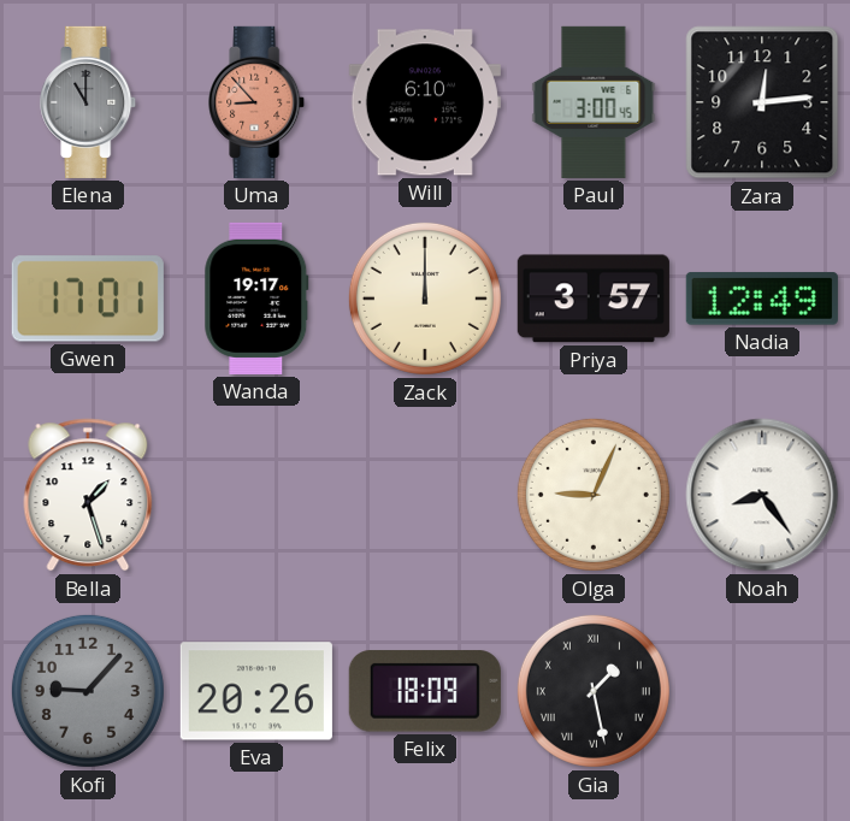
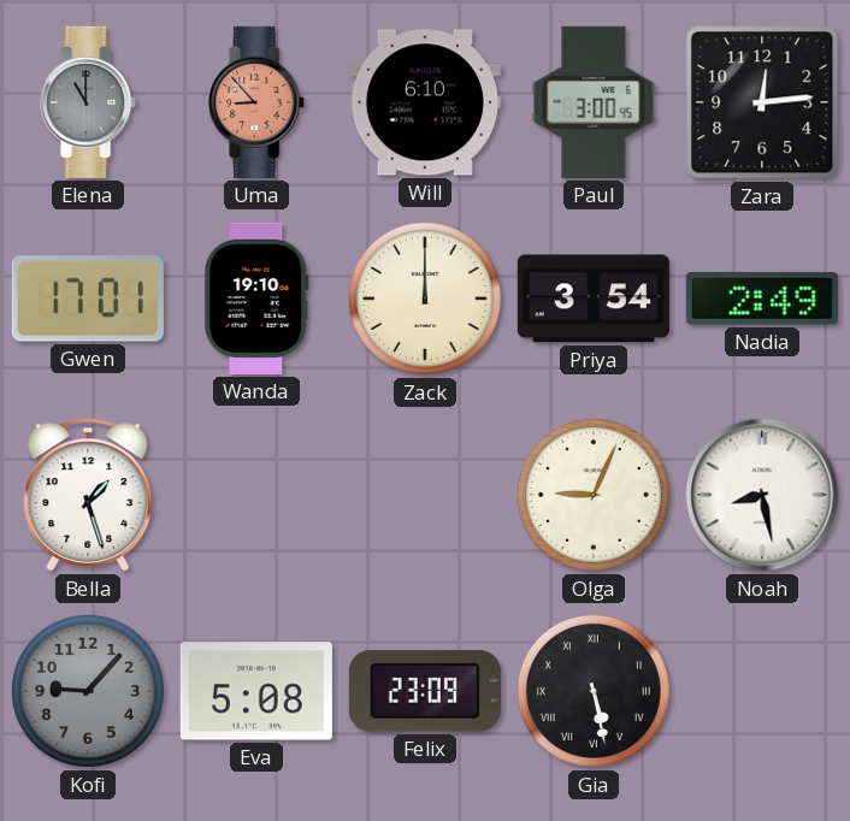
Wanda: 19:17 -> 19:10 (256, 299)
Priya: 3:57 -> 3:54 (594, 299)
Nadia: 12:49 -> 2:49 (762, 299)
Noah: 8:24 -> 8:28 (762, 495)
Eva: 20:26 -> 5:08 (256, 691)
Felix: 18:09 -> 23:09 (425, 691)
Gia: 1:28 -> 5:28 (594, 691)
